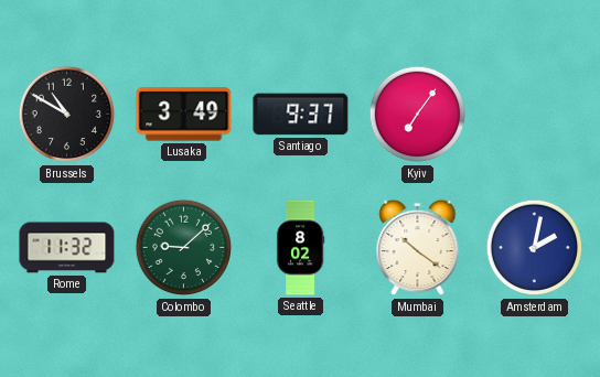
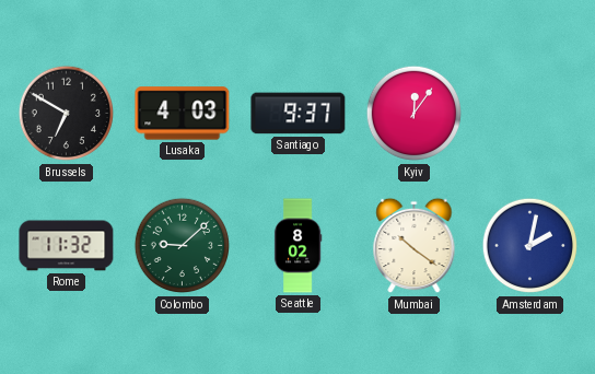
Brussels: 10:50 -> 6:50 (67, 114)
Lusaka: 3:49 -> 4:03 (183, 114)
Kyiv: 7:06 -> 12:06 (415, 114)
